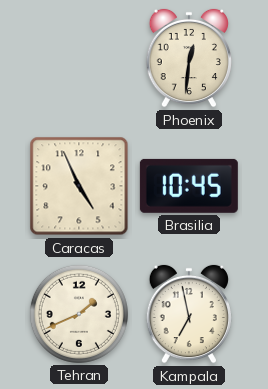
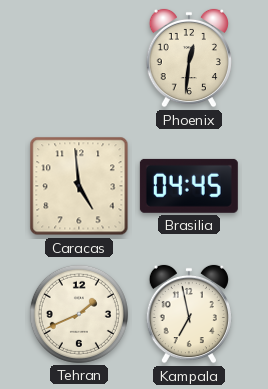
Caracas: 4:56 -> 4:59 (79, 186)
Brasilia: 10:45 -> 04:45 (189, 186)
